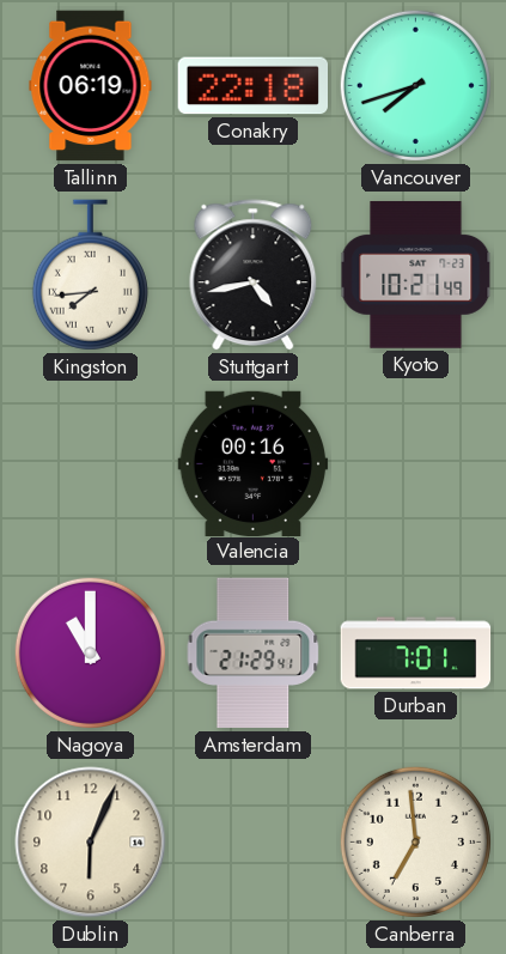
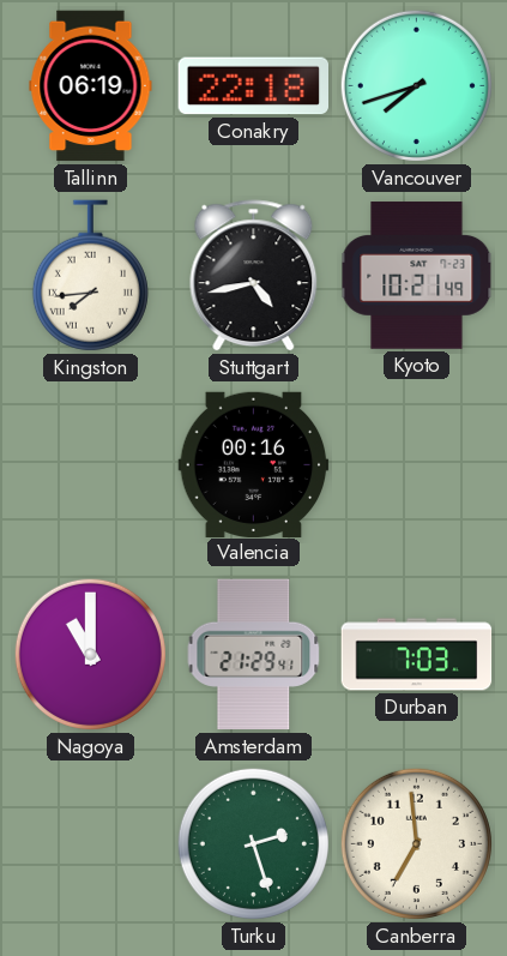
Durban: 7:01 -> 7:03 (417, 655)
Dublin: 6:04 -> none (91, 843)
Turku: none -> 2:27 (253, 843)
